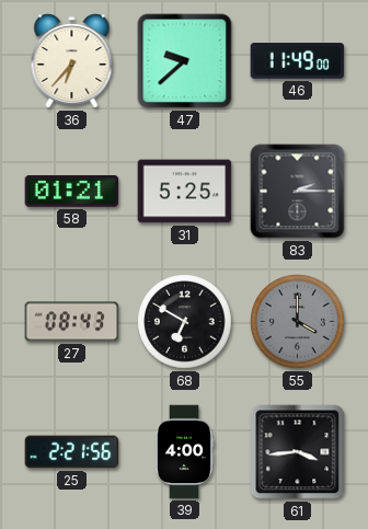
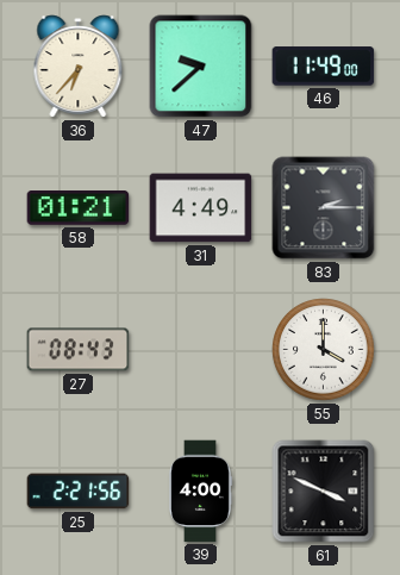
31: 5:25 -> 4:49 (201, 208)
68: 6:50 -> none (185, 322)
55 dial: grey -> white (324, 350)
61: 3:44 -> 3:49 (324, 492)
